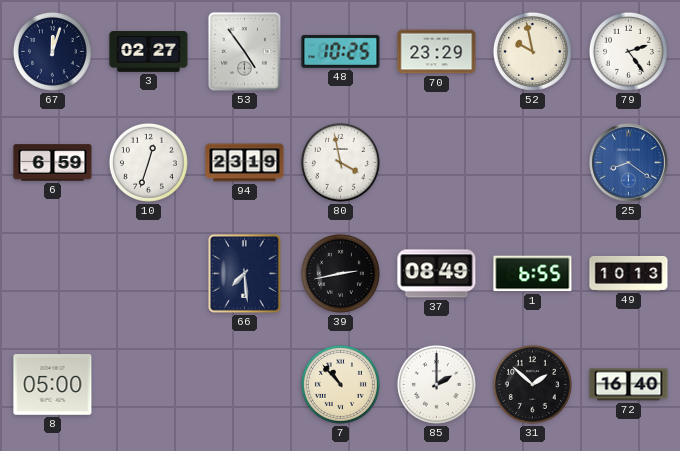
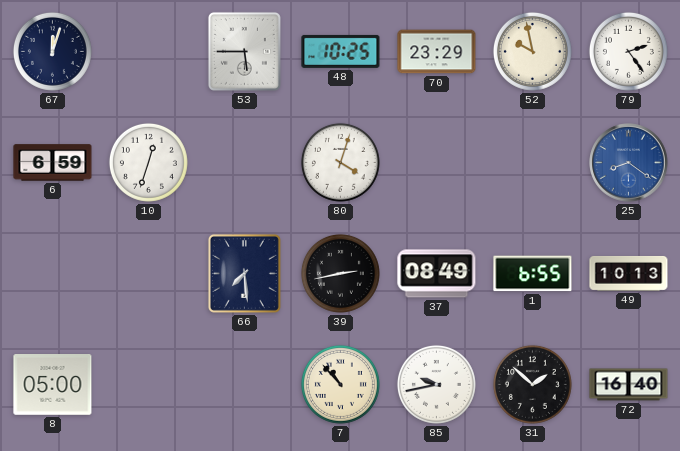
3: 02:27 -> none (149, 52)
53: 4:54 -> 5:45 (244, 51)
94: 23:19 -> none (245, 163)
80: 3:58 -> 4:03 (340, 162)
85: 2:00 -> 9:43 (436, 384)
